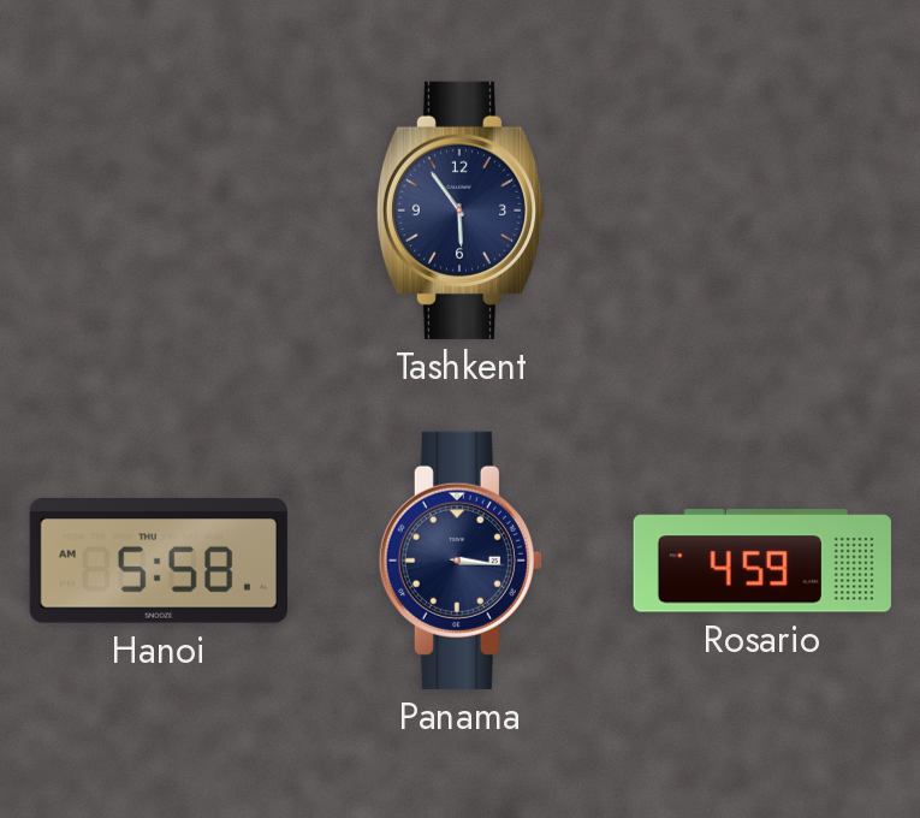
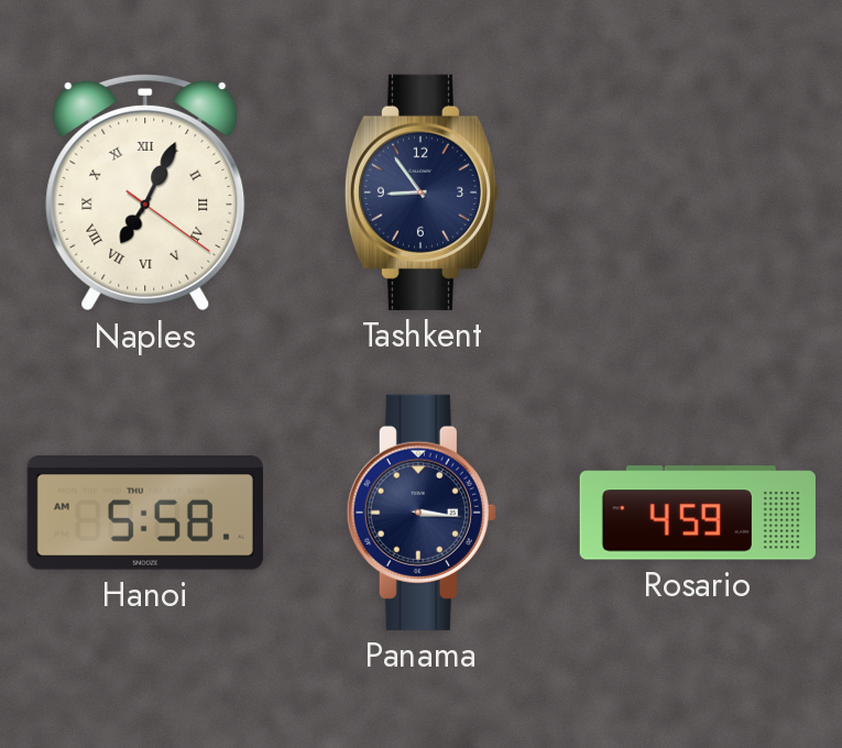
Naples: none -> 7:04 (145, 193)
Tashkent: 5:54 -> 8:54 (422, 193)
